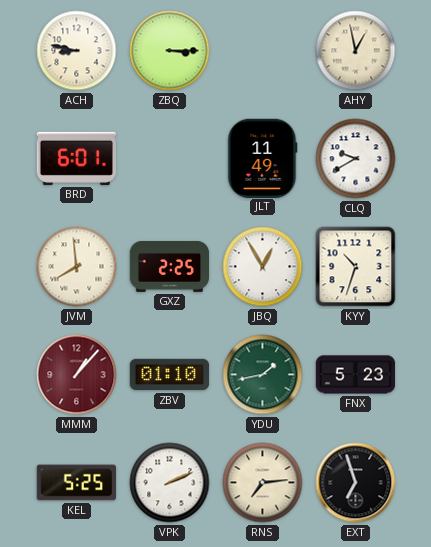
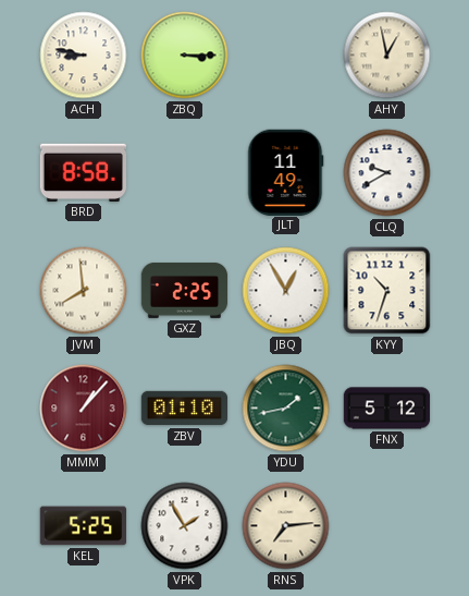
BRD: 6:01 -> 8:58 (83, 172)
FNX: 5:23 -> 5:12 (387, 409)
VPK: 2:11 -> 1:55 (185, 526)
EXT: 6:57 -> none (356, 483)
